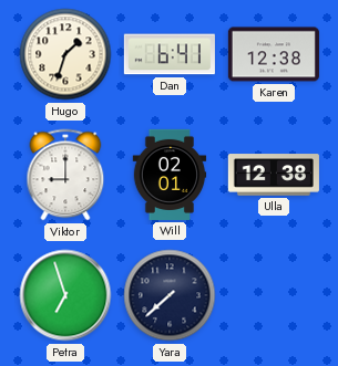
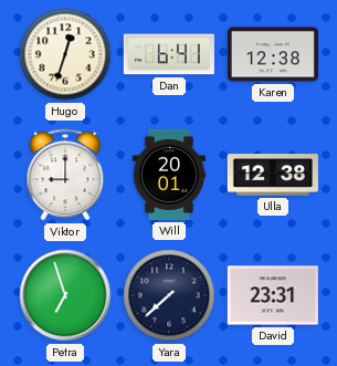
Hugo: 1:33 -> 12:33 (65, 54)
Will: 02:01 -> 20:01 (169, 175)
David: none -> 23:31 (273, 295)
